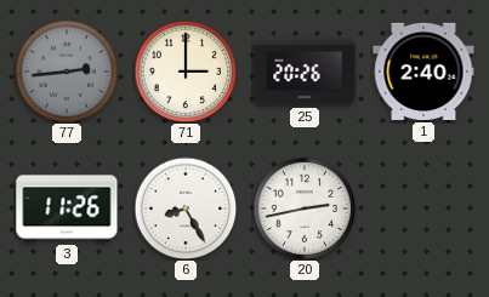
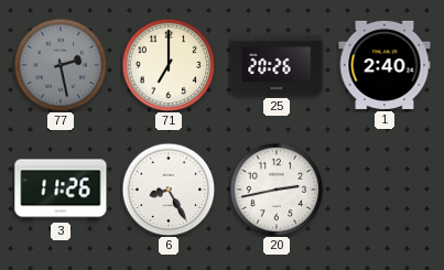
77: 2:44 -> 2:28 (61, 65)
71: 3:00 -> 7:00 (169, 65)
